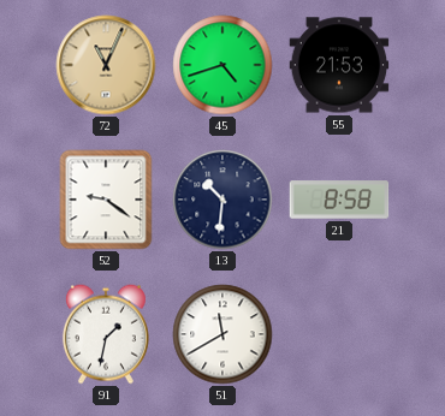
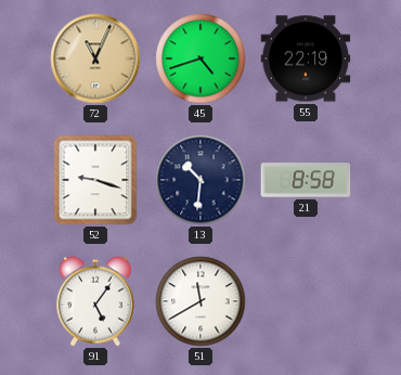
55: 21:53 -> 22:19 (306, 59)
52: 9:21 -> 9:18 (95, 180)
91: 1:32 -> 5:06 (95, 301)
